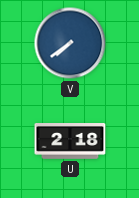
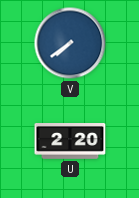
U: 2:18 -> 2:20 (70, 142)
